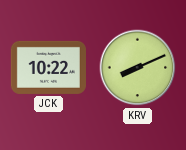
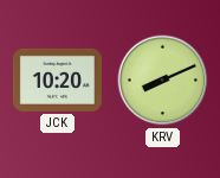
JCK: 10:22 -> 10:20 (57, 80)
